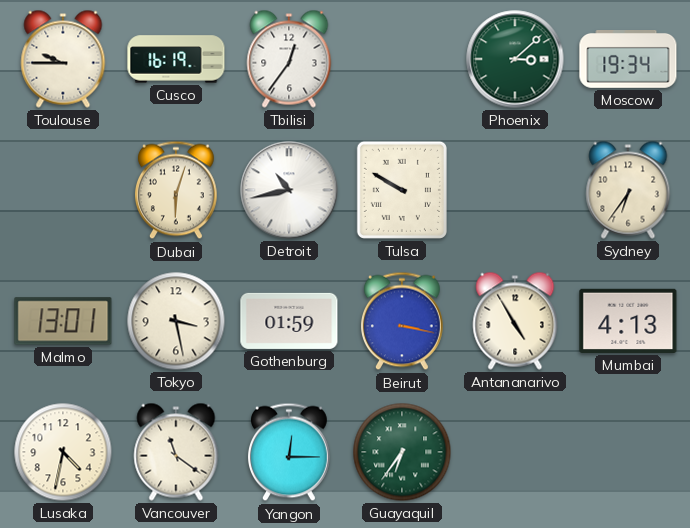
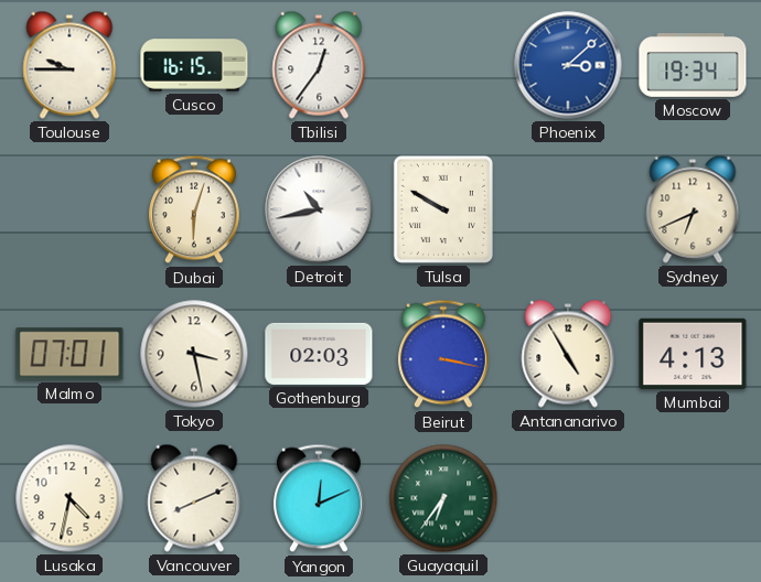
Cusco: 16:19 -> 16:15 (194, 65)
Phoenix dial: green -> blue (568, 65)
Sydney: 6:36 -> 6:41 (693, 209)
Malmo: 13:01 -> 07:01 (69, 354)
Gothenburg: 01:59 -> 02:03 (319, 354)
Vancouver: 11:21 -> 8:11 (194, 498)
Yangon: 12:15 -> 12:11 (319, 498)
